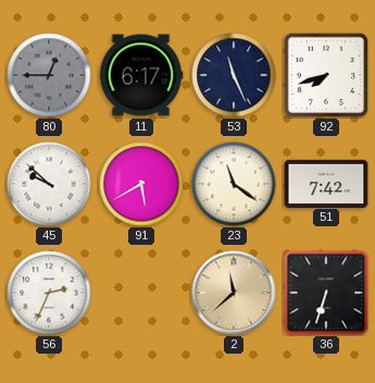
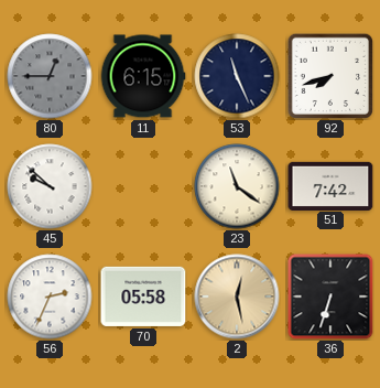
11: 6:17 -> 6:15 (143, 76)
91: 5:40 -> none (141, 184)
70: none -> 05:58 (143, 297)
2: 11:38 -> 12:28 (237, 297)
